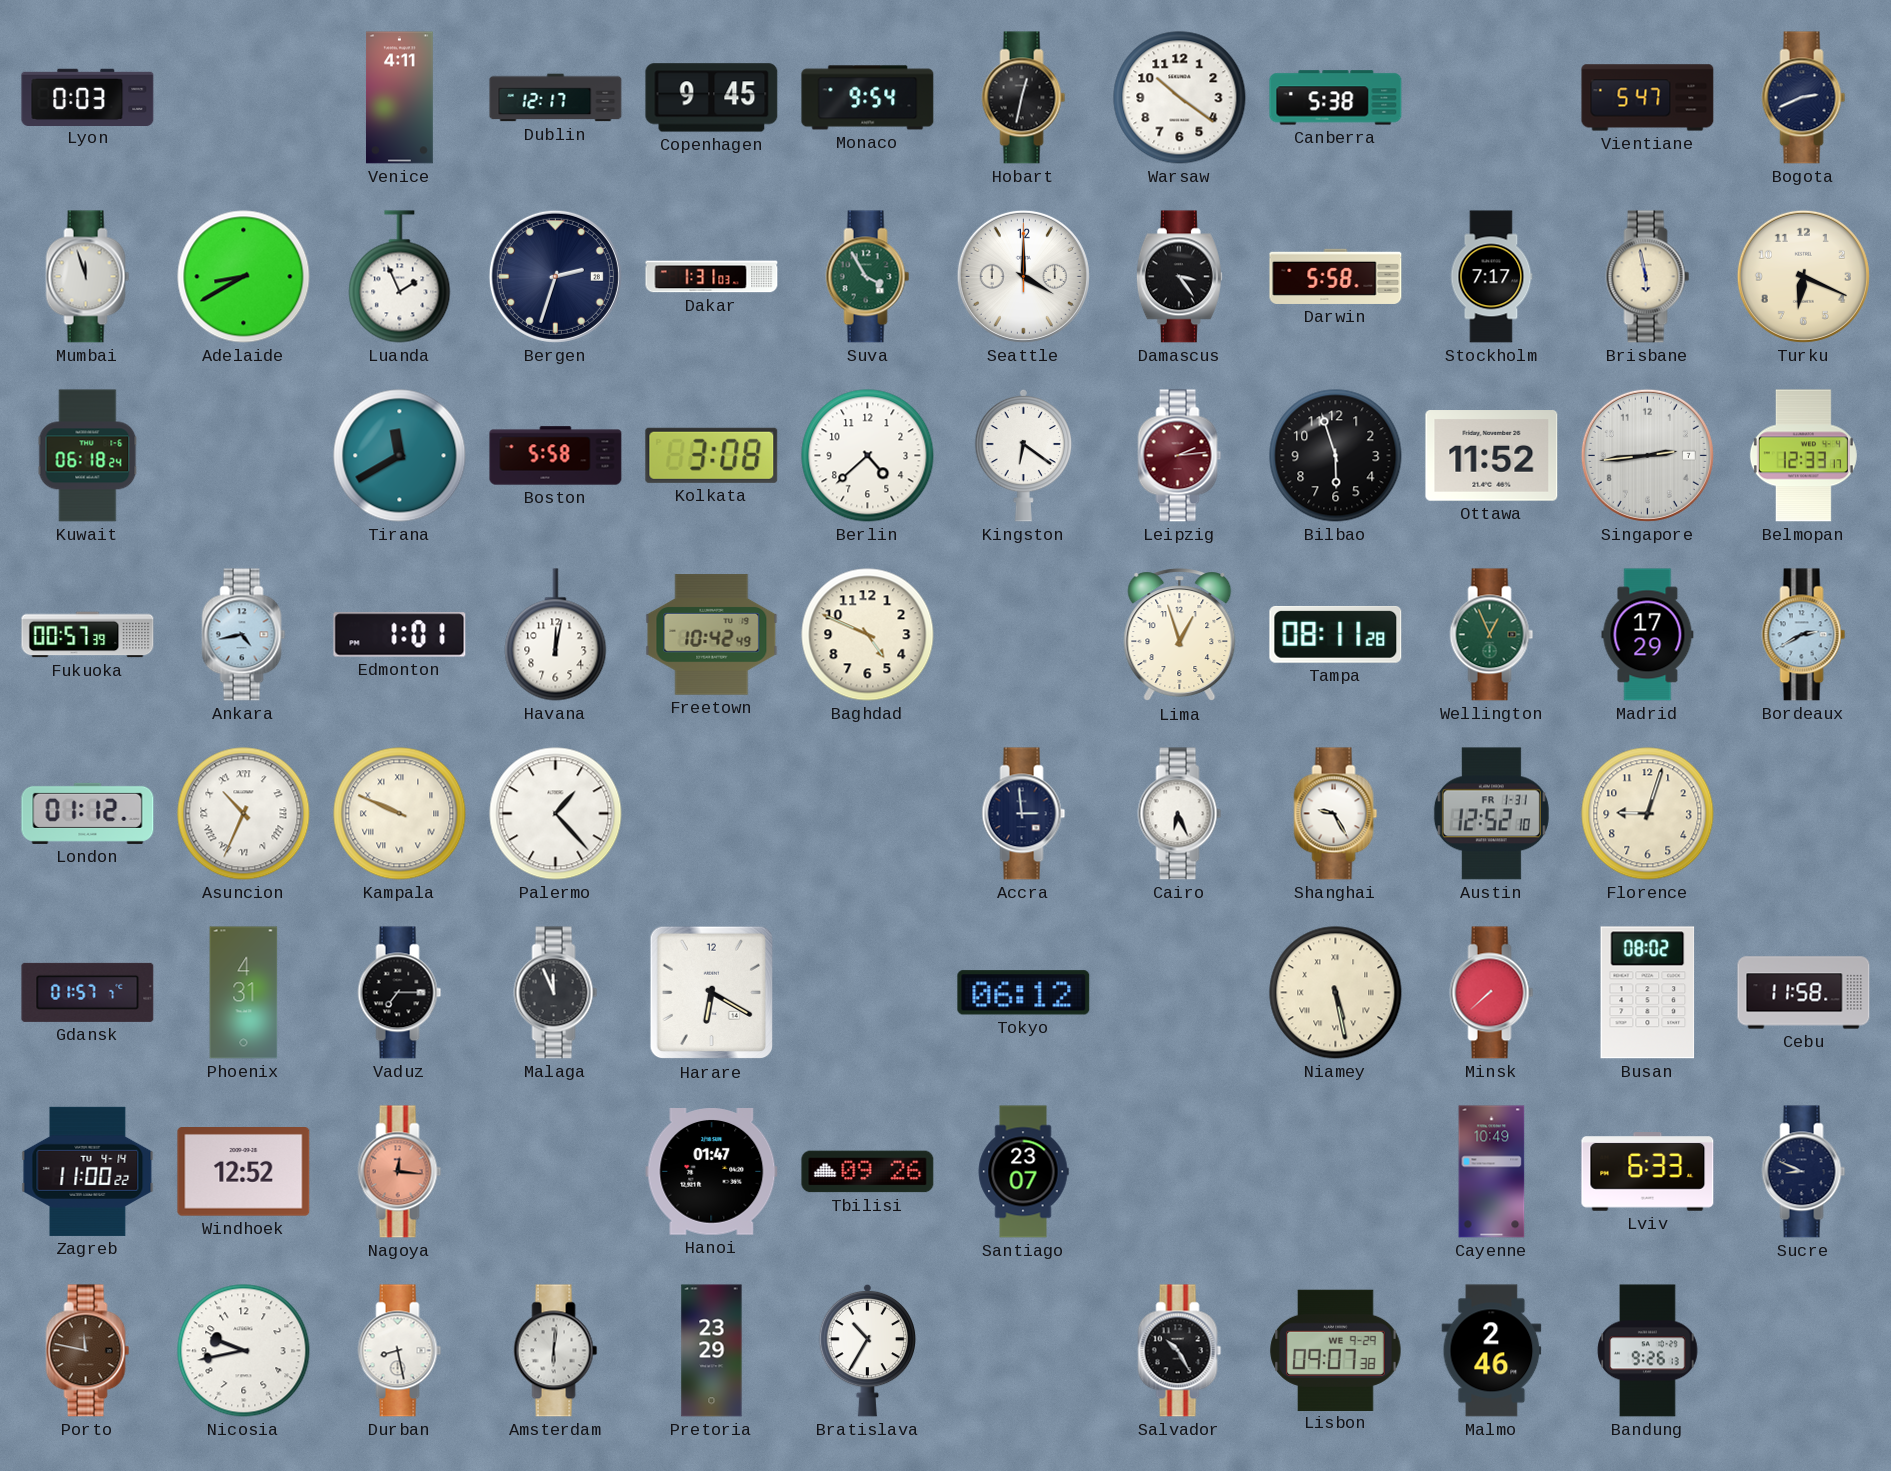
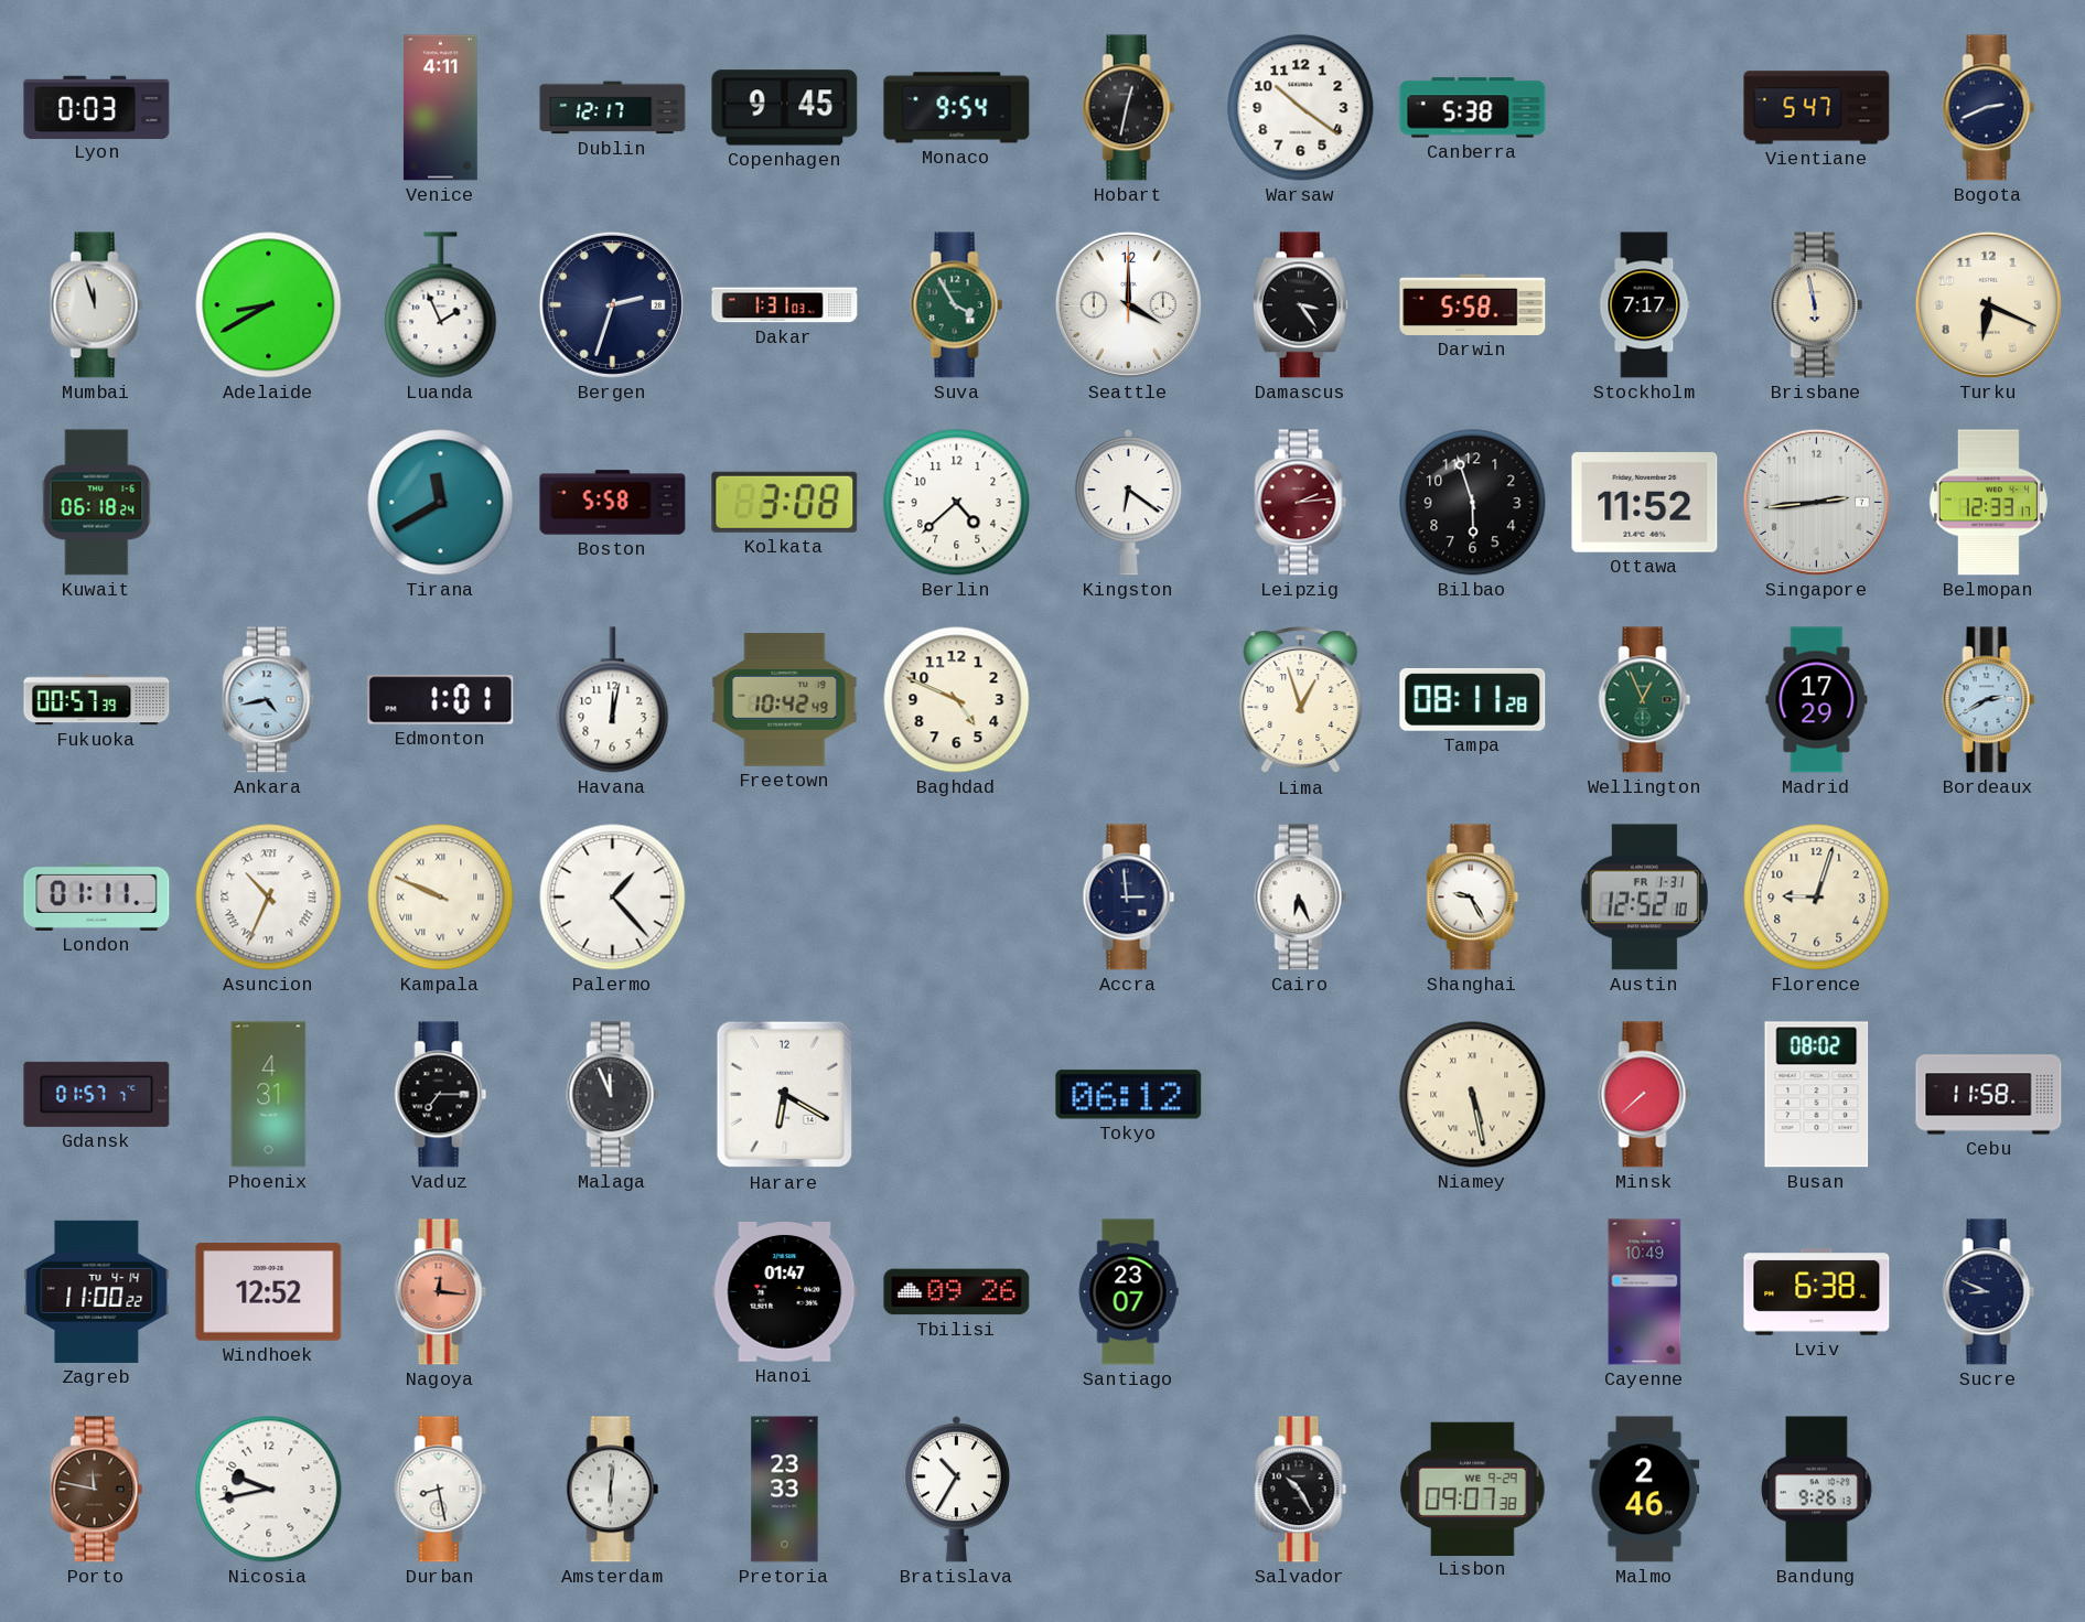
London: 01:12 -> 01:11 (97, 896)
Lviv: 6:33 -> 6:38 (1817, 1292)
Pretoria: 23:29 -> 23:33 (785, 1490)
